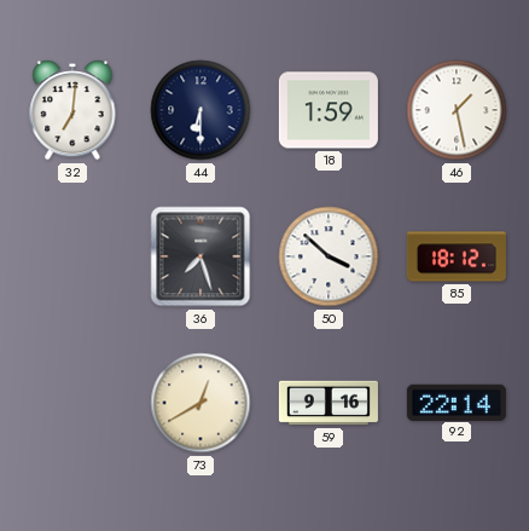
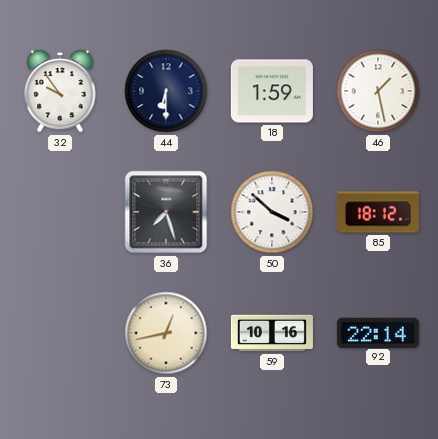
32: 7:01 -> 9:54 (60, 92)
73: 12:40 -> 12:43 (166, 333)
59: 9:16 -> 10:16 (272, 333)
